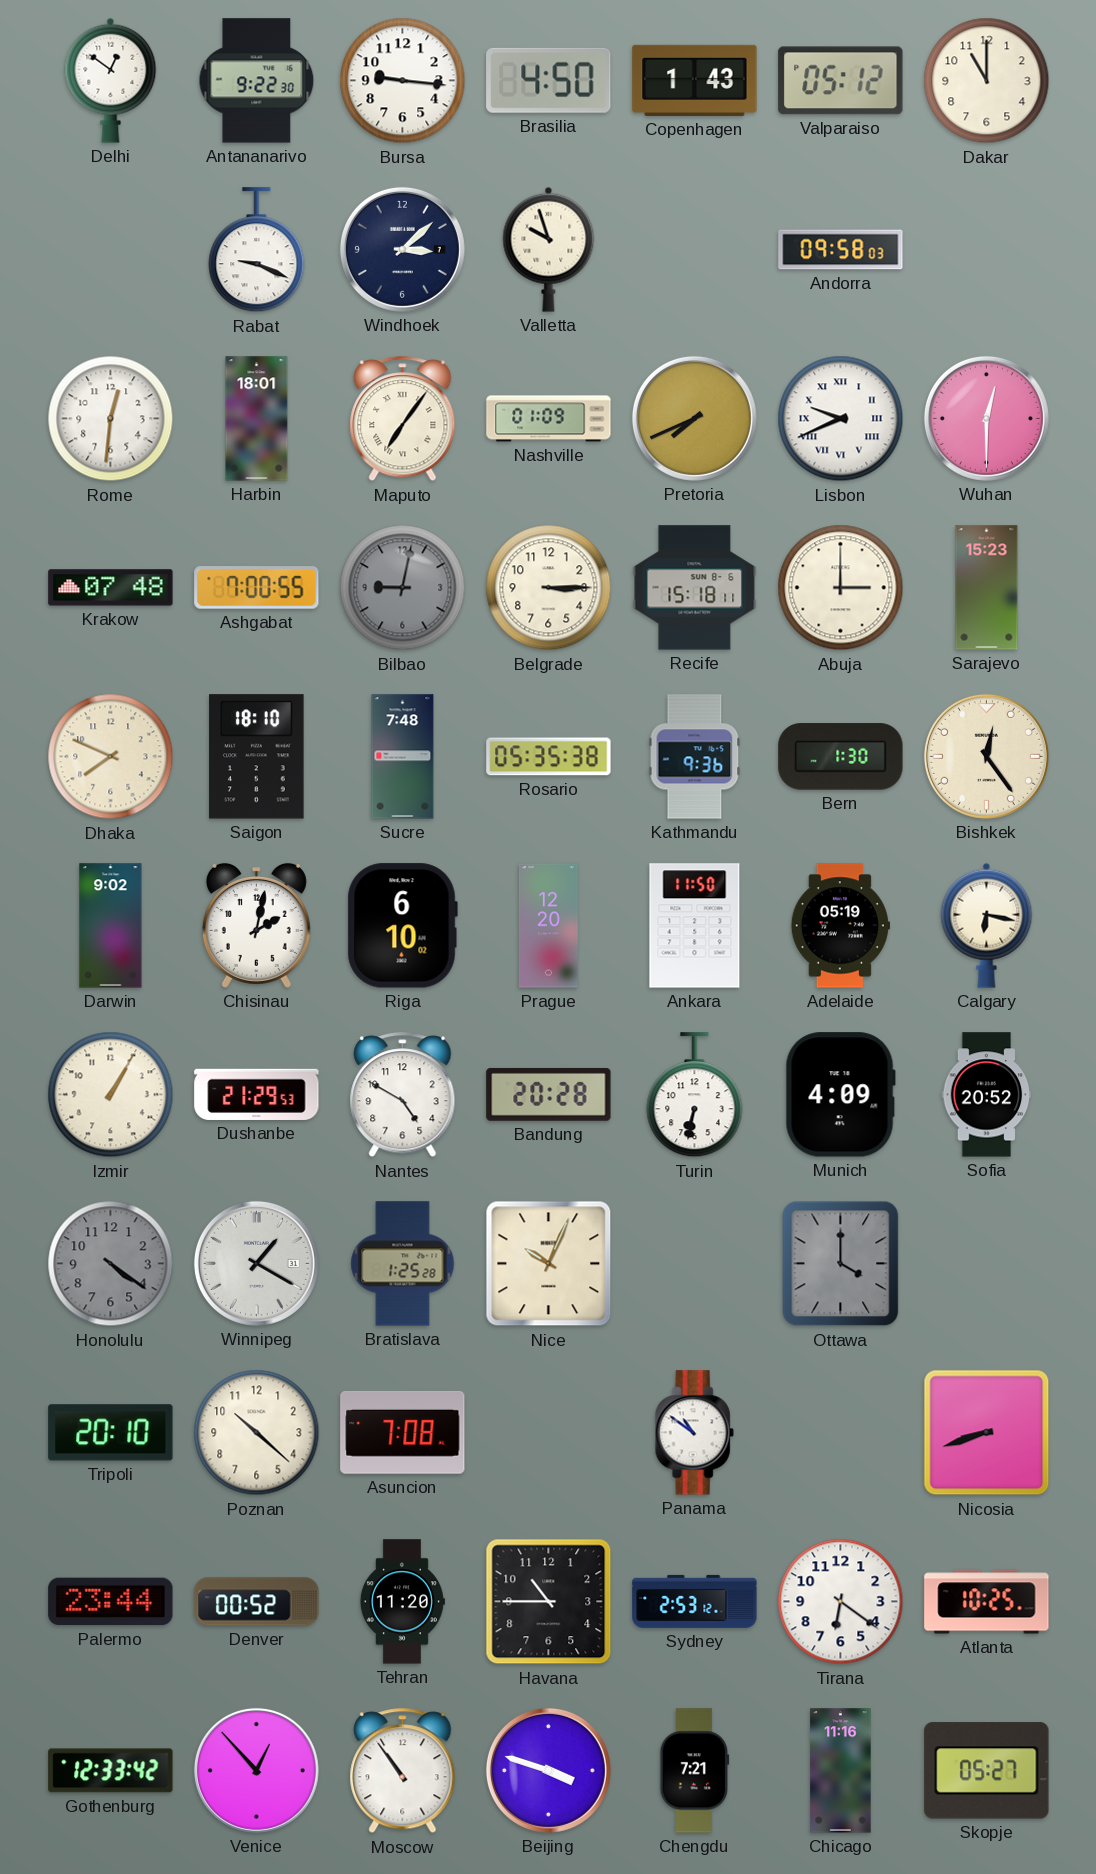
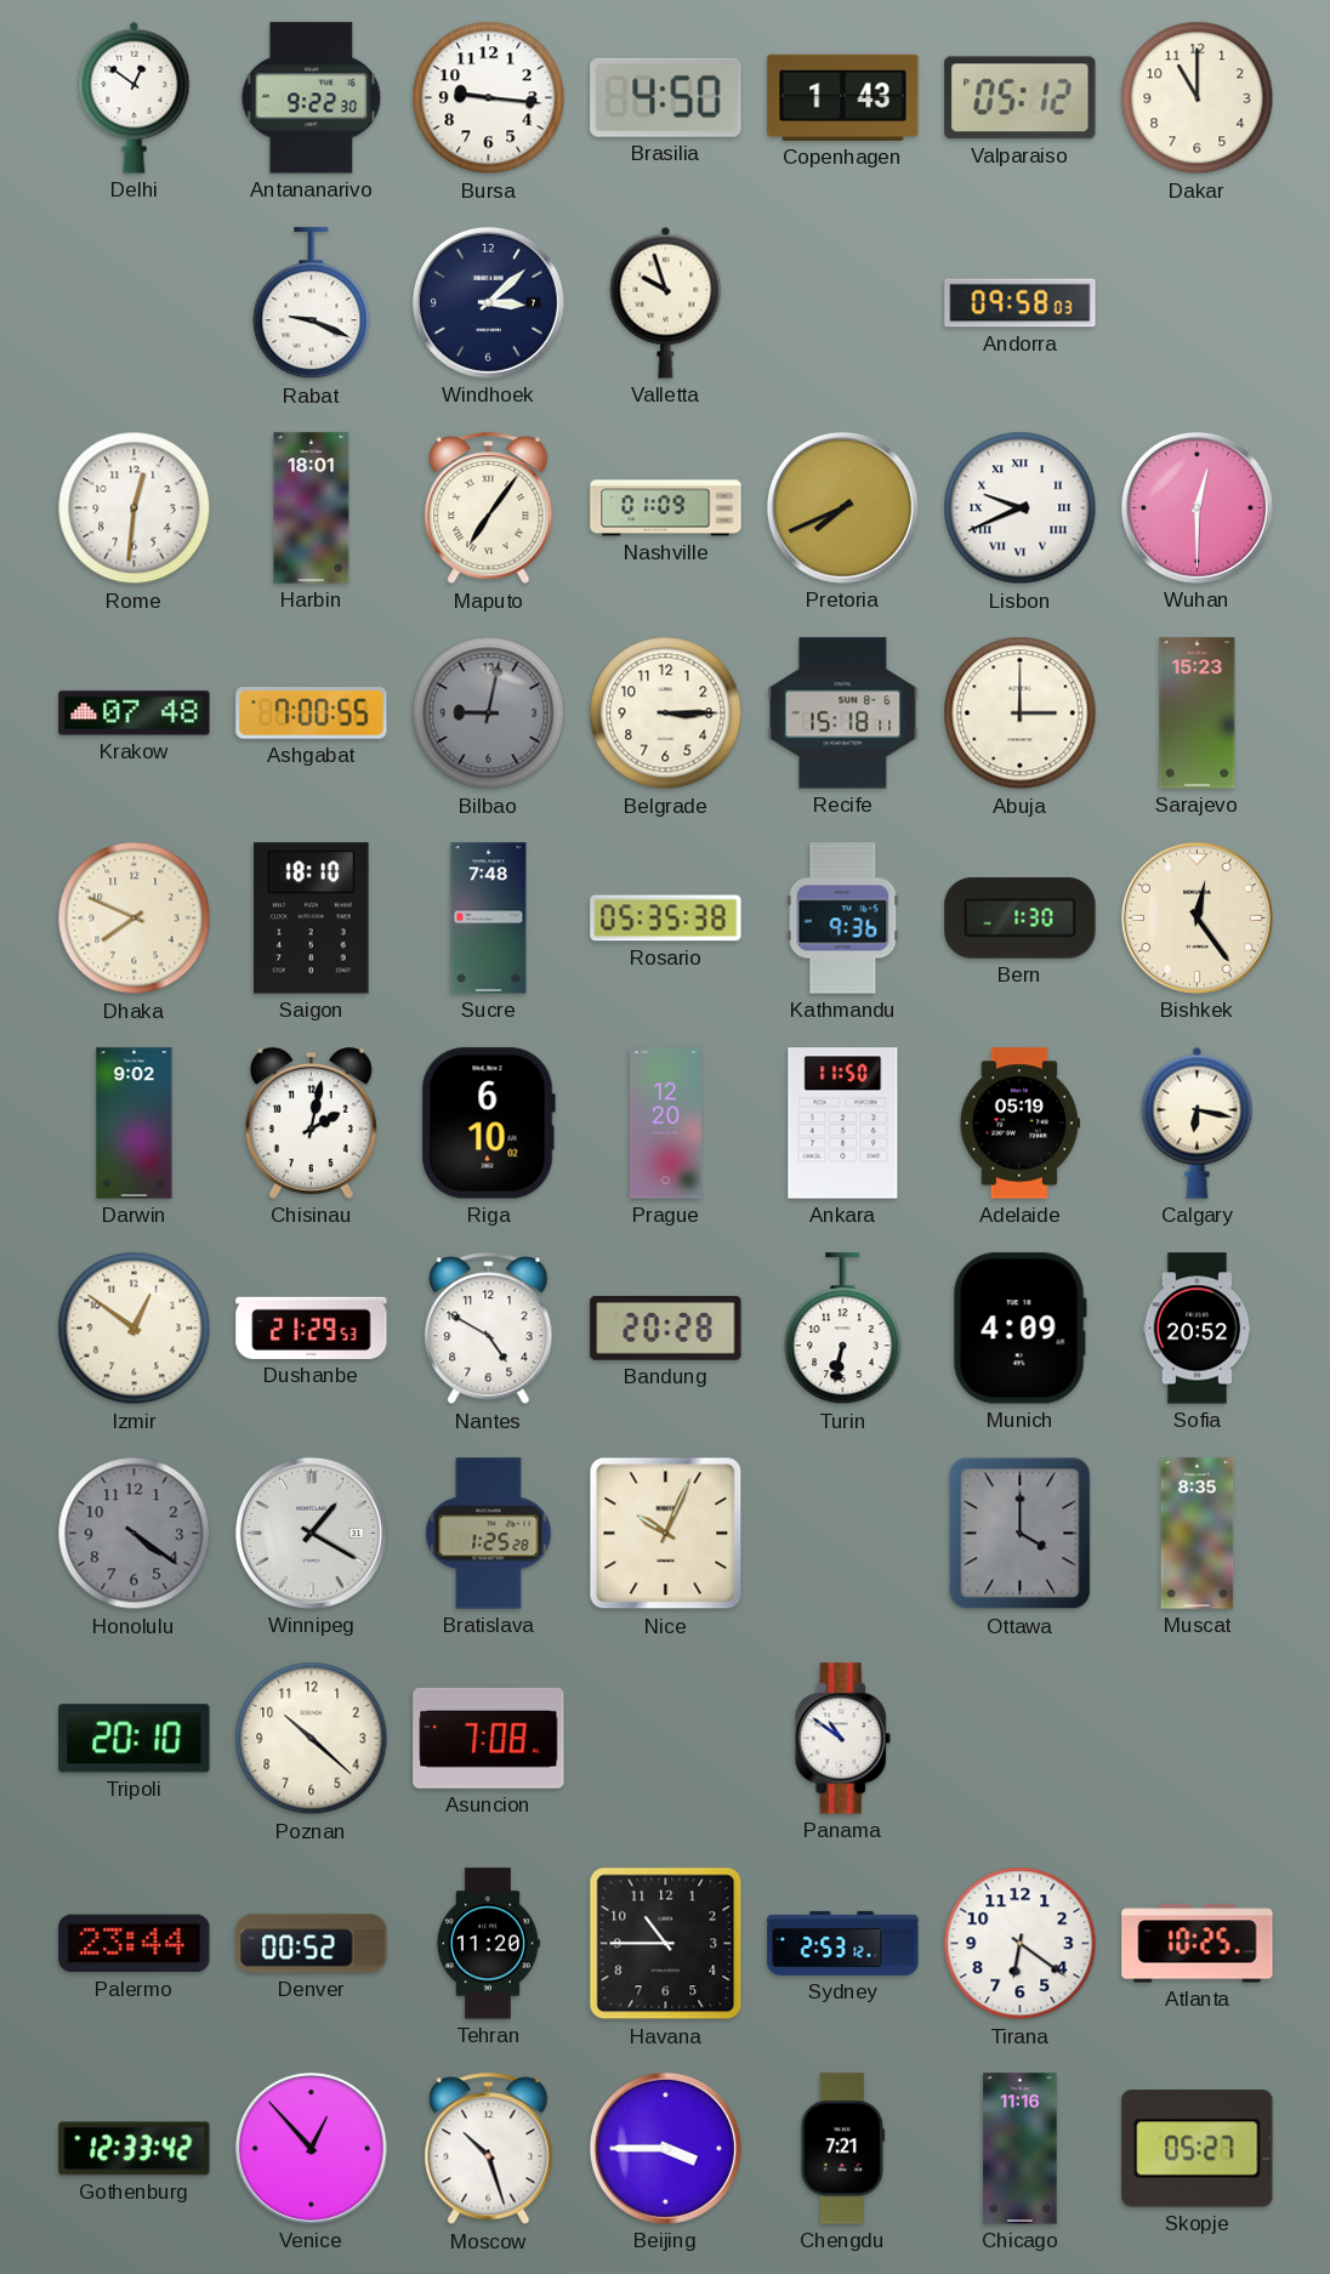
Izmir: 1:05 -> 12:51 (135, 1329)
Muscat: none -> 8:35 (1198, 1534)
Nicosia: 8:42 -> none (987, 1433)
Moscow: 10:54 -> 10:27 (489, 2149)
Beijing: 3:48 -> 3:45 (665, 2148)
